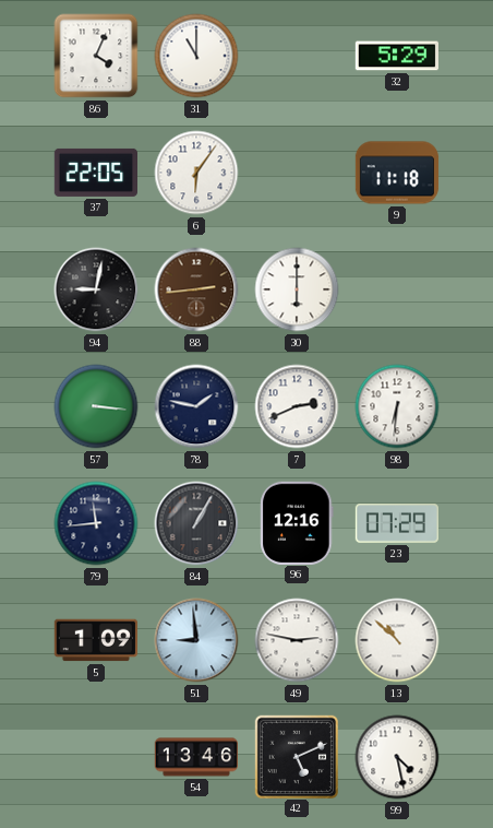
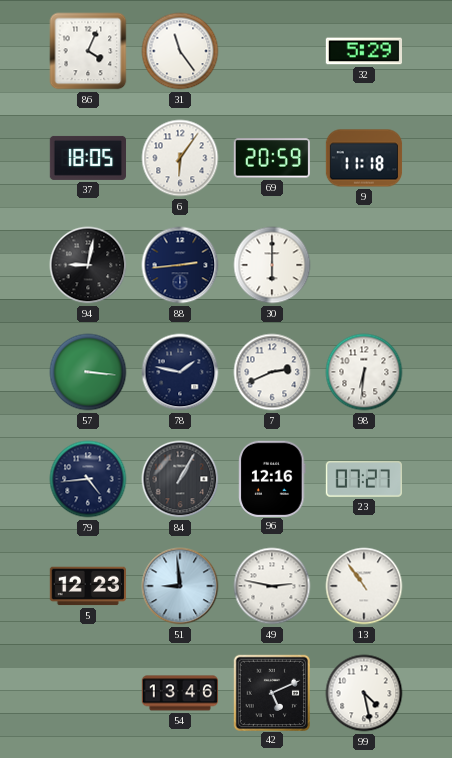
31: 11:00 -> 11:24 (180, 51)
37: 22:05 -> 18:05 (87, 158)
69: none -> 20:59 (272, 158)
88 dial: brown -> navy (180, 265)
79: 11:44 -> 4:44 (88, 479)
23: 07:29 -> 07:27 (363, 479)
5: 1:09 -> 12:23 (87, 586)
13: 10:52 -> 10:54 (364, 586)
